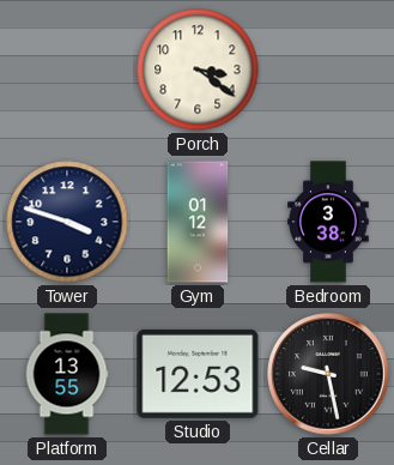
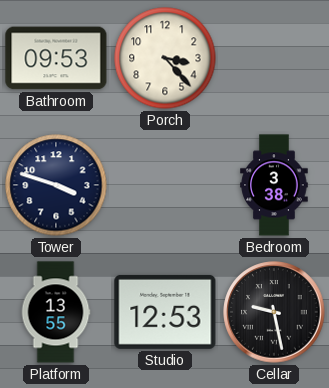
Bathroom: none -> 09:53 (56, 58)
Porch: 3:21 -> 3:23 (165, 58)
Gym: 01:12 -> none (198, 222)
